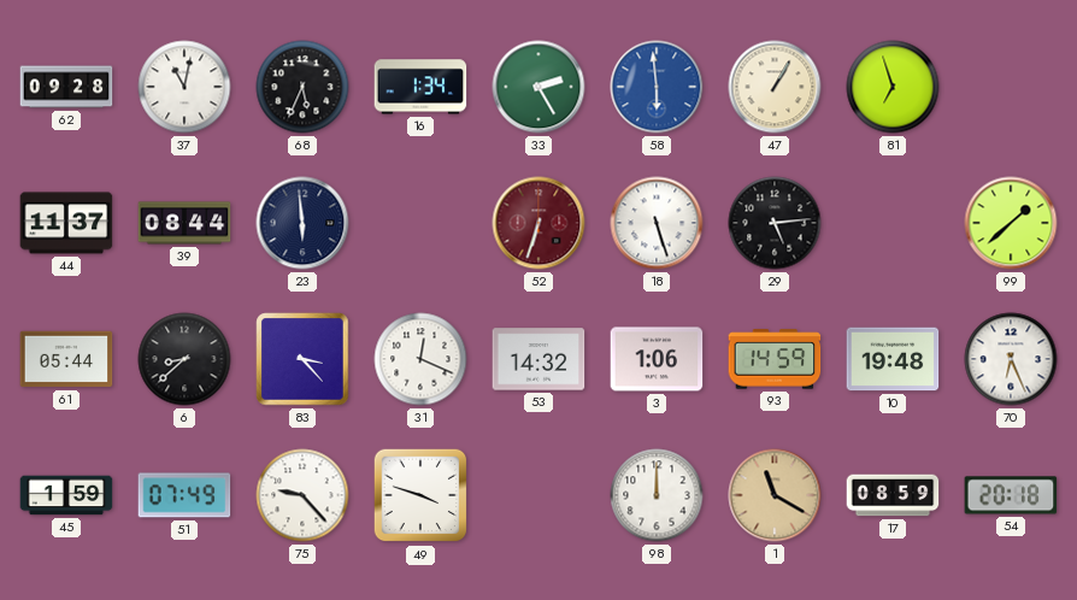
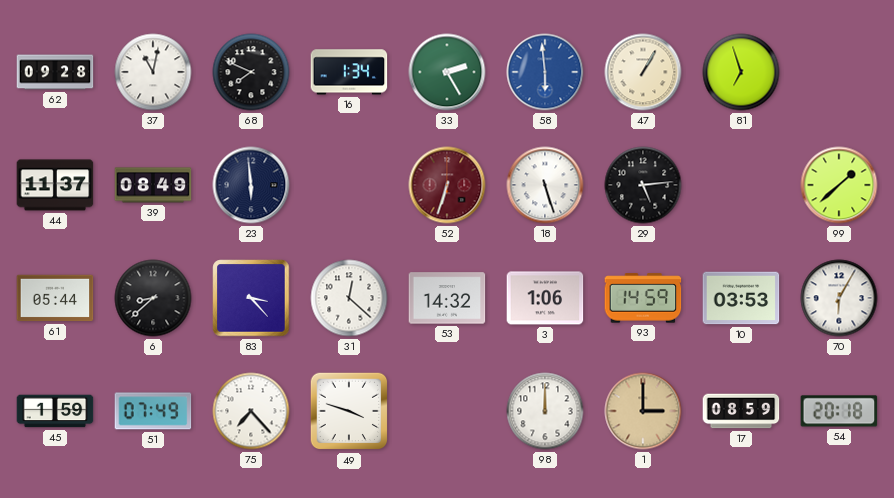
68: 5:34 -> 7:49 (251, 72)
39: 08:44 -> 08:49 (153, 185)
31: 12:19 -> 12:22 (349, 298)
10: 19:48 -> 03:53 (741, 298)
70: 6:26 -> 6:05 (839, 298)
75: 9:23 -> 7:23 (251, 411)
1: 11:20 -> 3:00 (643, 411)
